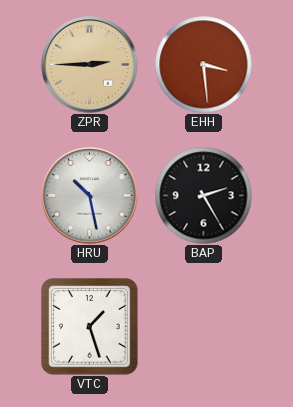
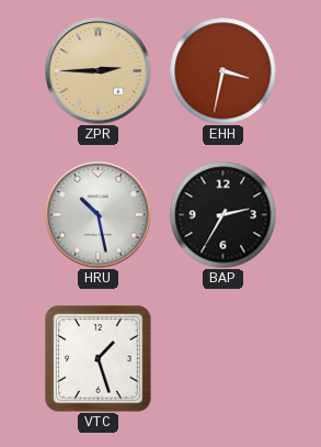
EHH: 3:29 -> 3:32 (222, 70)
BAP: 2:25 -> 2:35 (222, 214)
